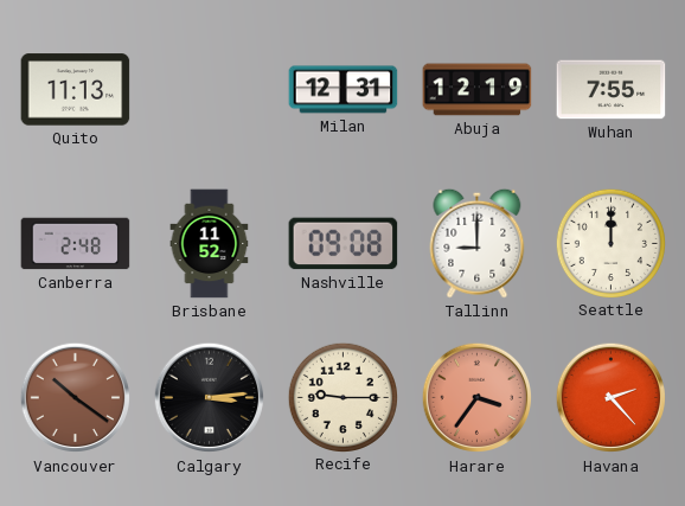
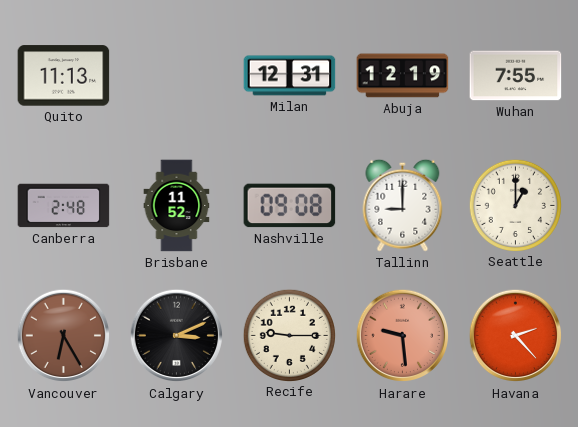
Seattle: 12:00 -> 1:00 (515, 205)
Vancouver: 10:21 -> 6:25 (64, 336)
Calgary: 3:14 -> 3:11 (177, 336)
Harare: 3:36 -> 9:29 (403, 336)
